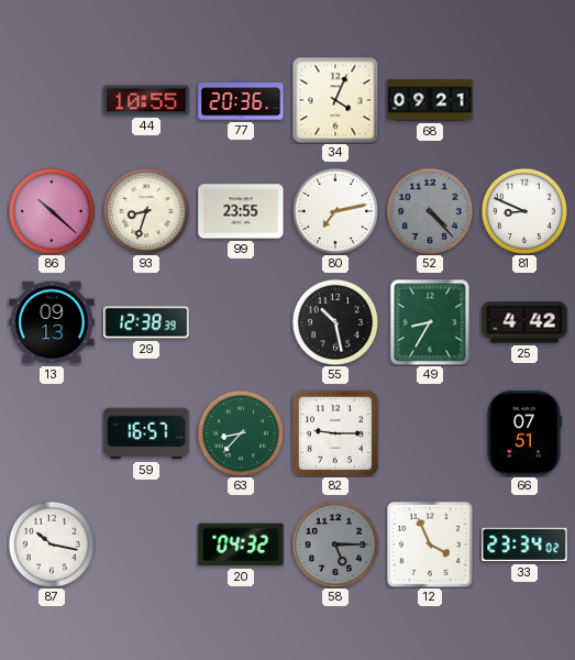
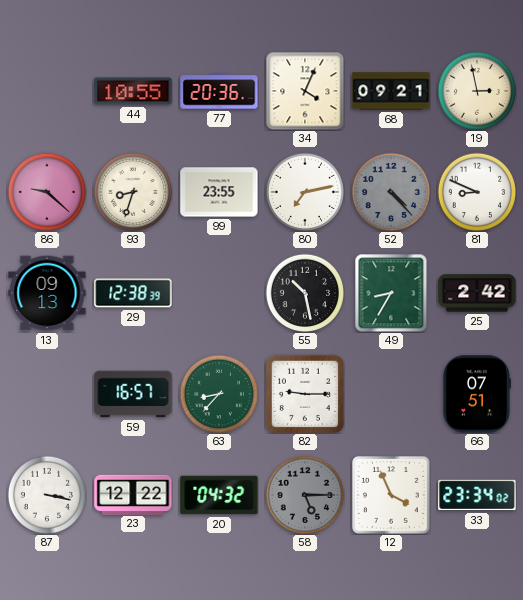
19: none -> 2:58 (476, 90)
86: 10:22 -> 9:22 (46, 191)
25: 4:42 -> 2:42 (477, 293)
87: 10:17 -> 3:17 (46, 494)
23: none -> 12:22 (133, 494)
